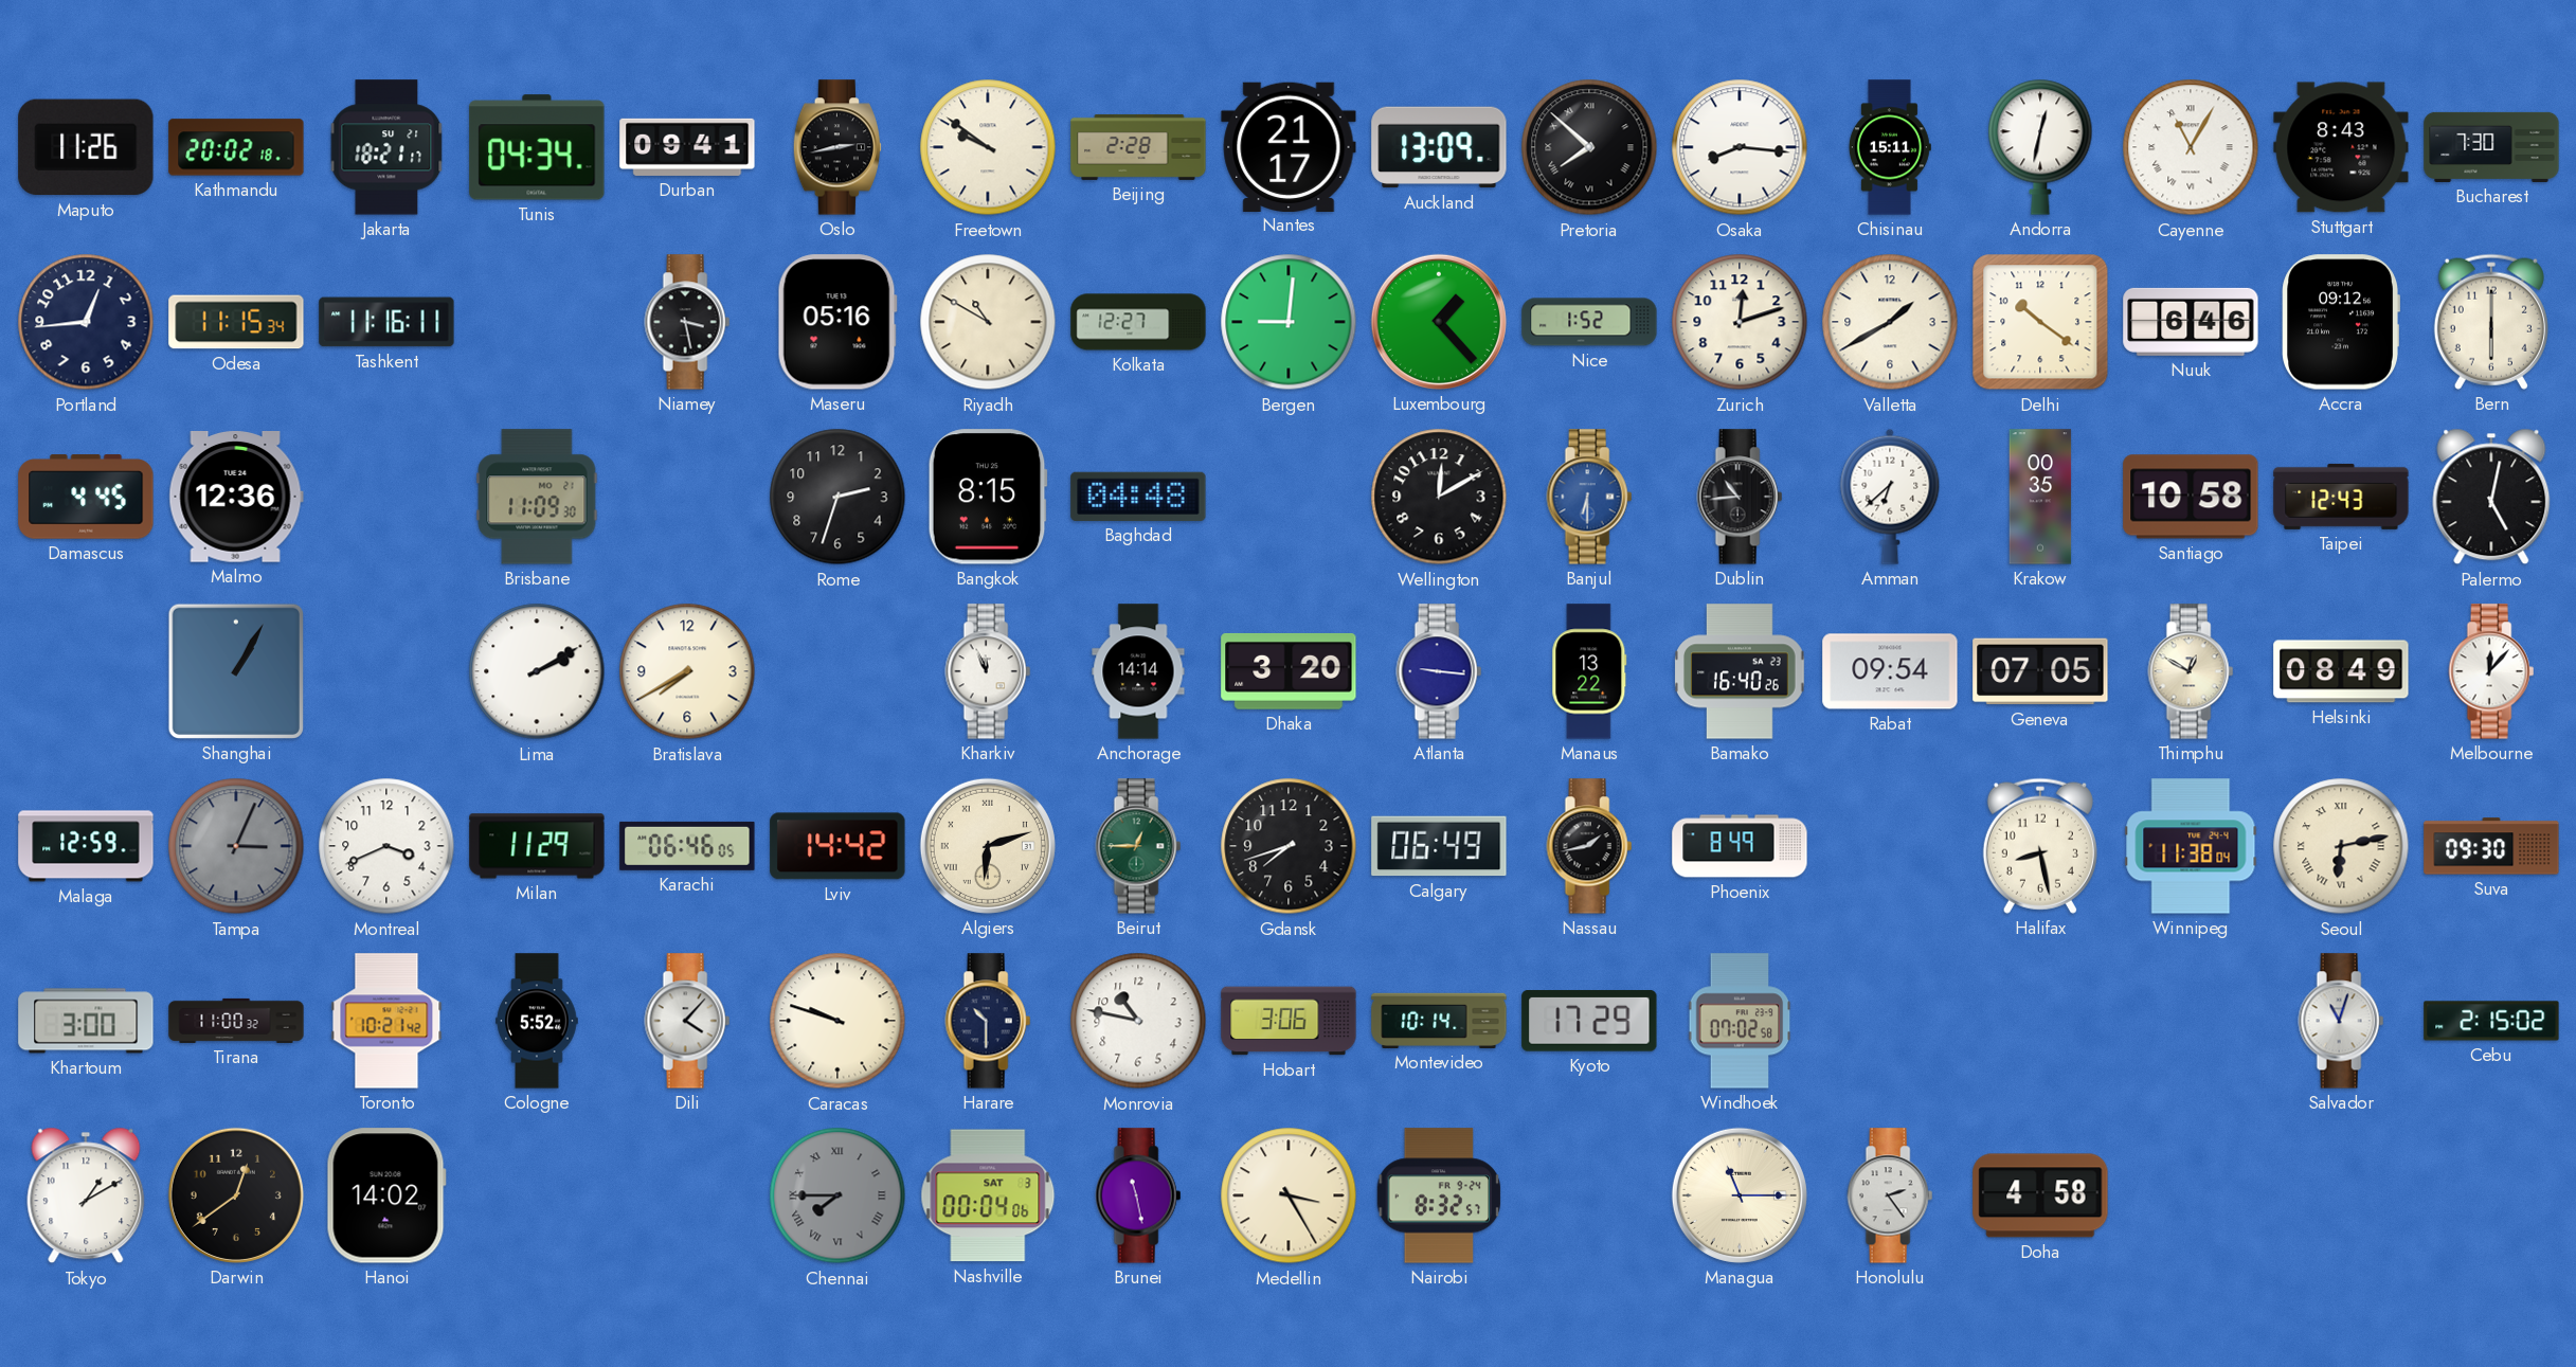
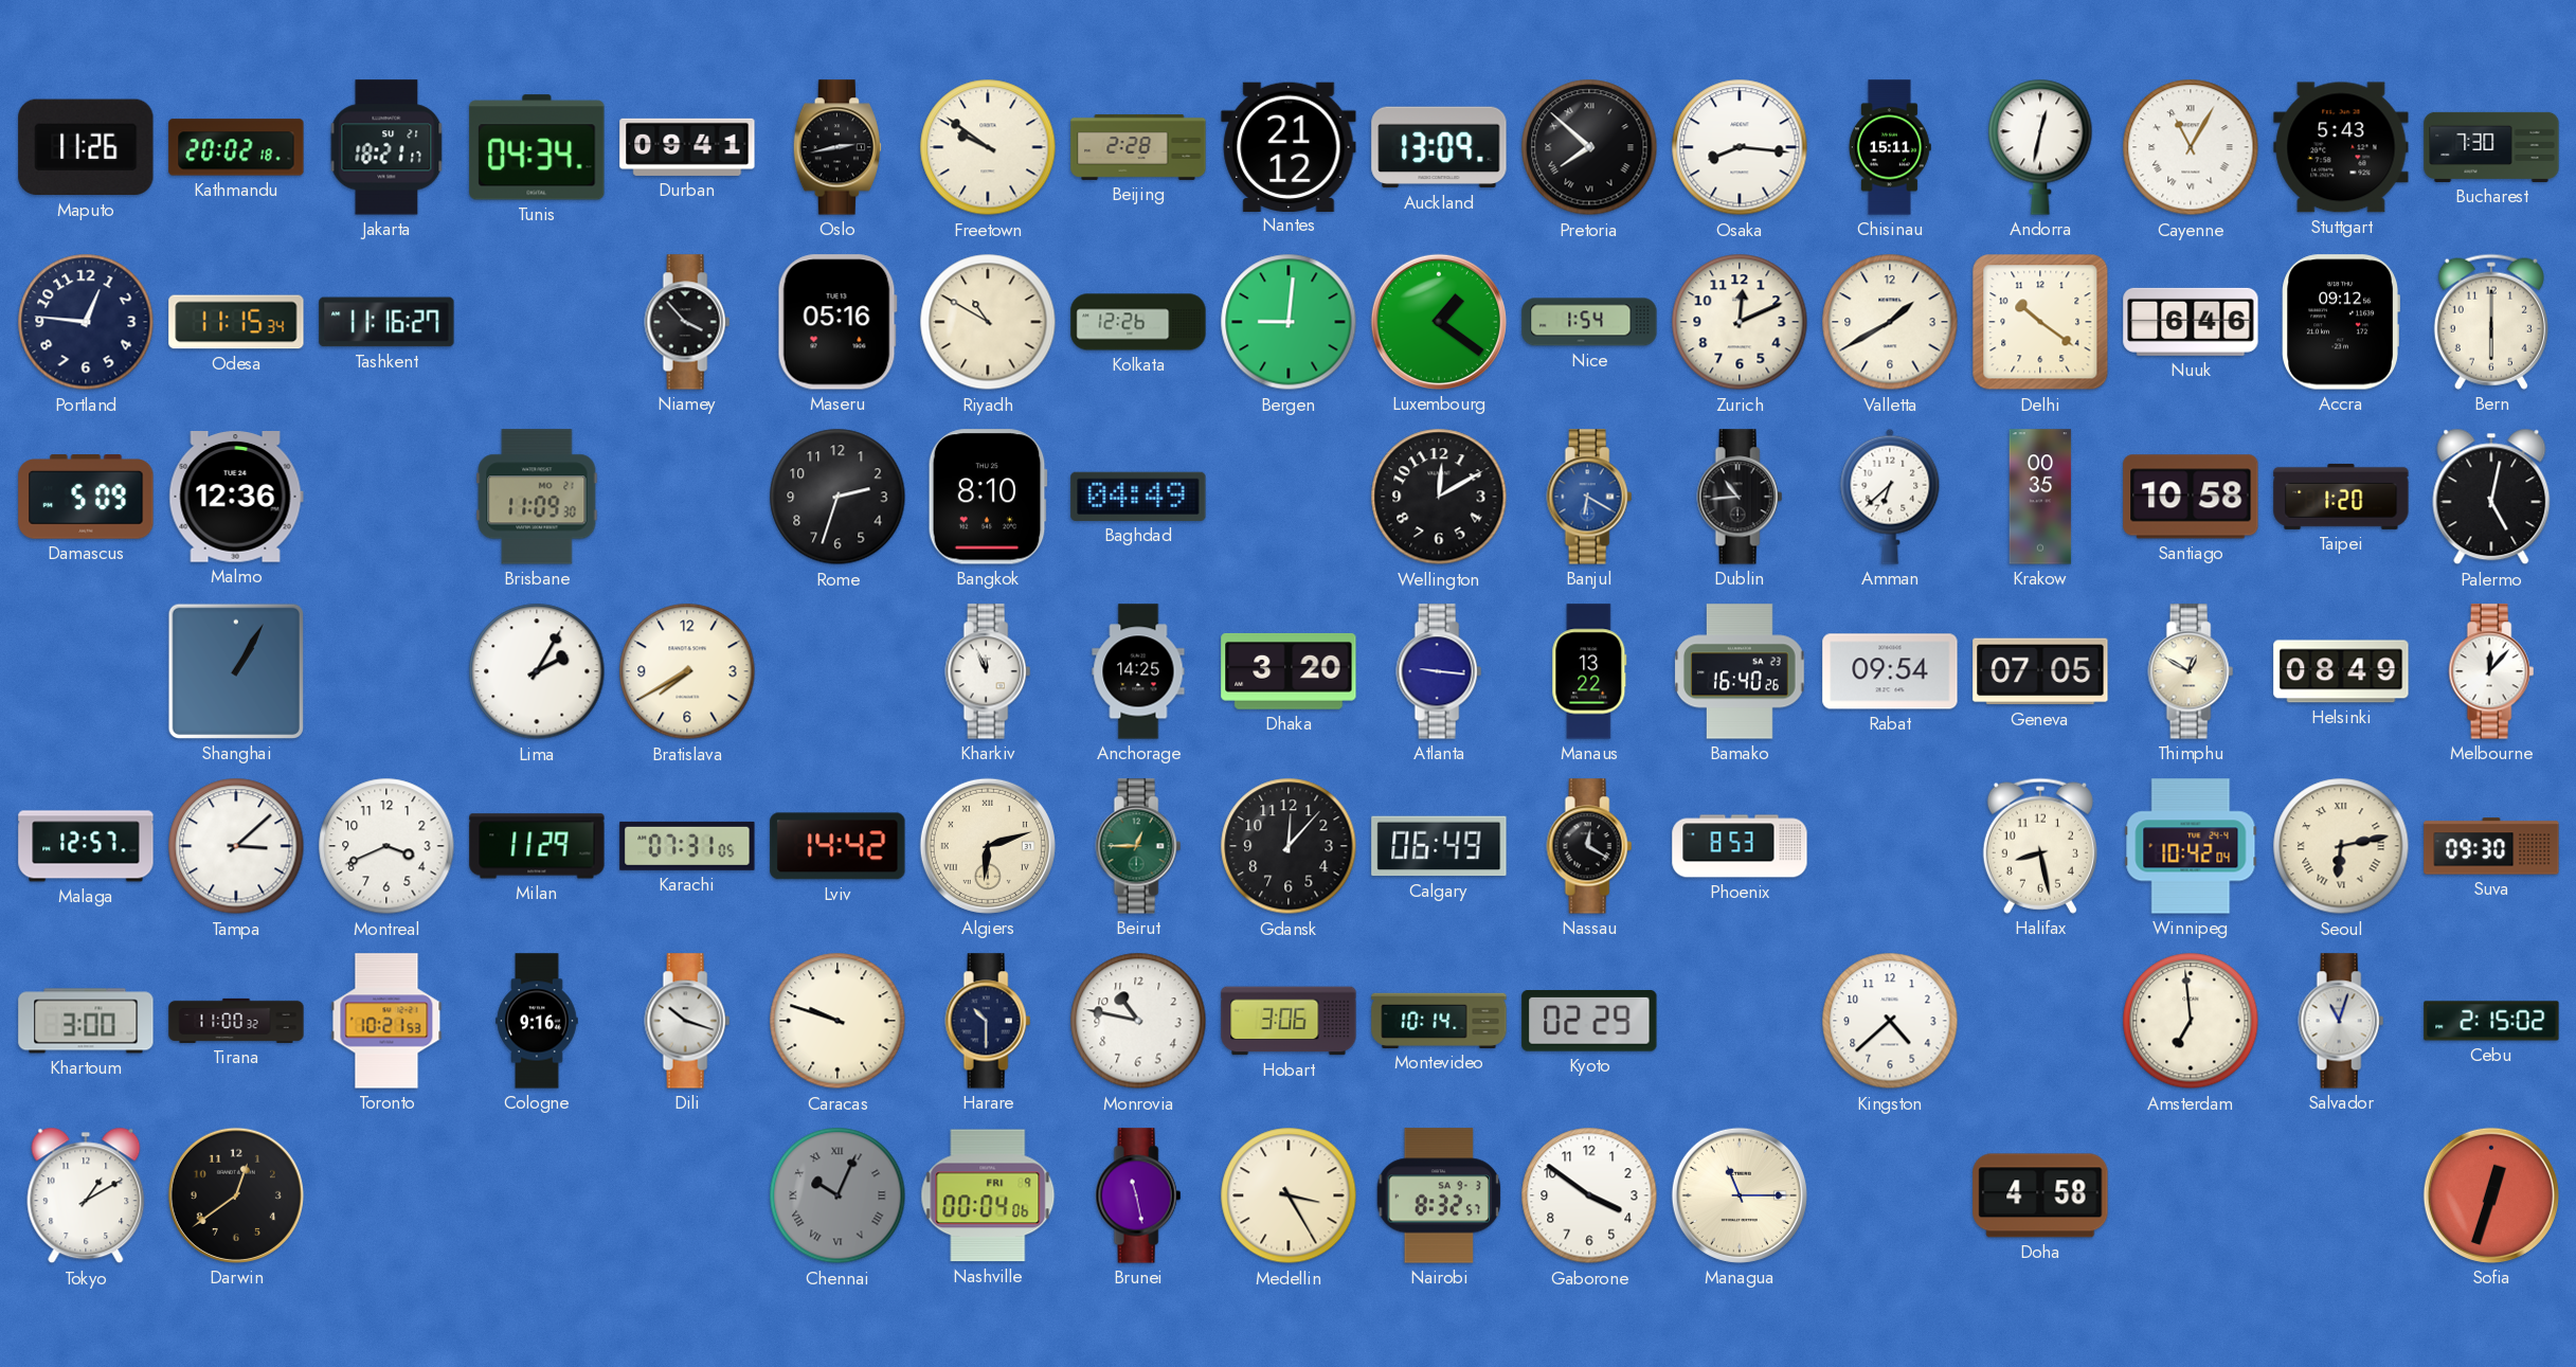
Nantes: 21:17 -> 21:12 (1289, 146)
Stuttgart: 8:43 -> 5:43 (2341, 147)
Portland: 12:44 -> 12:46 (86, 322)
Tashkent: 11:16:11 -> 11:16:27 (386, 322)
Niamey: 3:28 -> 3:53 (687, 322)
Kolkata: 12:27 -> 12:26 (1138, 322)
Luxembourg: 1:23 -> 1:21 (1439, 322)
Nice: 1:52 -> 1:54 (1589, 322)
Zurich: 12:12 -> 12:11 (1740, 322)
Damascus: 4:45 -> 5:09 (86, 497)
Bangkok: 8:15 -> 8:10 (988, 497)
Baghdad: 04:48 -> 04:49 (1138, 497)
Banjul: 6:30 -> 6:20 (1589, 497)
Taipei: 12:43 -> 1:20 (2341, 497)
Lima: 2:10 -> 2:05 (537, 671)
Anchorage: 14:14 -> 14:25 (1138, 671)
Malaga: 12:59 -> 12:57 (86, 846)
Tampa: 3:04 -> 3:08 (236, 846)
Tampa dial: grey -> white (236, 846)
Karachi: 06:46 -> 07:31 (687, 846)
Gdansk: 7:42 -> 12:07 (1289, 846)
Nassau: 1:43 -> 12:20 (1589, 846)
Phoenix: 8:49 -> 8:53 (1740, 846)
Winnipeg: 11:38 -> 10:42 (2191, 846)
Toronto: 10:21:42 -> 10:21:53 (386, 1021)
Cologne: 5:52 -> 9:16 (537, 1021)
Dili: 4:07 -> 10:18 (687, 1021)
Kyoto: 17:29 -> 02:29 (1589, 1022)
Windhoek: 07:02 -> none (1740, 1021)
Kingston: none -> 4:38 (1890, 1021)
Amsterdam: none -> 6:59 (2191, 1021)
Hanoi: 14:02 -> none (386, 1195)
Chennai: 7:45 -> 10:04 (837, 1195)
Nashville date: SAT 3 -> FRI 9 (988, 1195)
Nairobi date: FR 9-24 -> SA 9-3 (1439, 1195)
Gaborone: none -> 3:51 (1589, 1195)
Honolulu: 2:24 -> none (1890, 1195)
Sofia: none -> 12:33 (2491, 1195)
